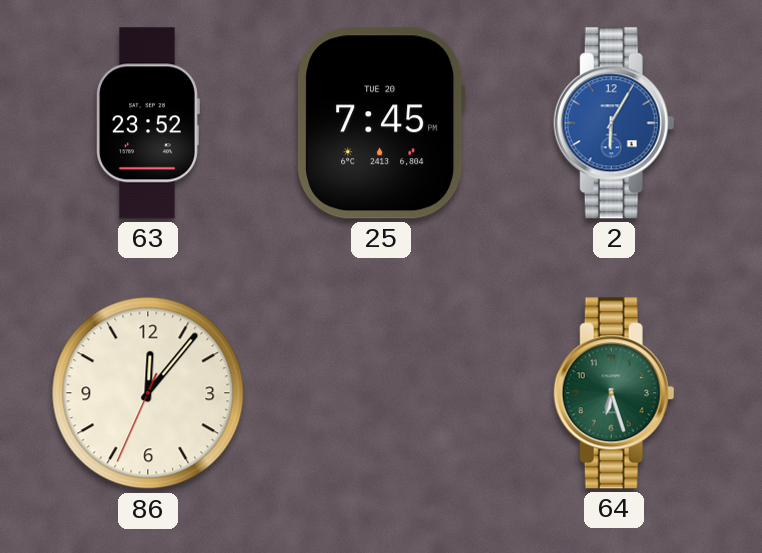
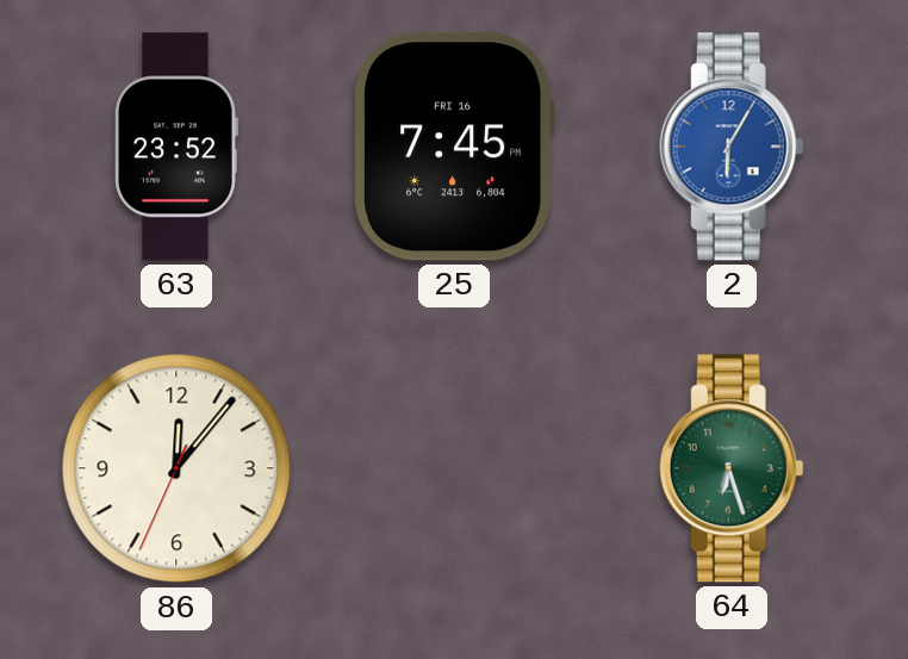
25 date: TUE 20 -> FRI 16 (455, 147)
